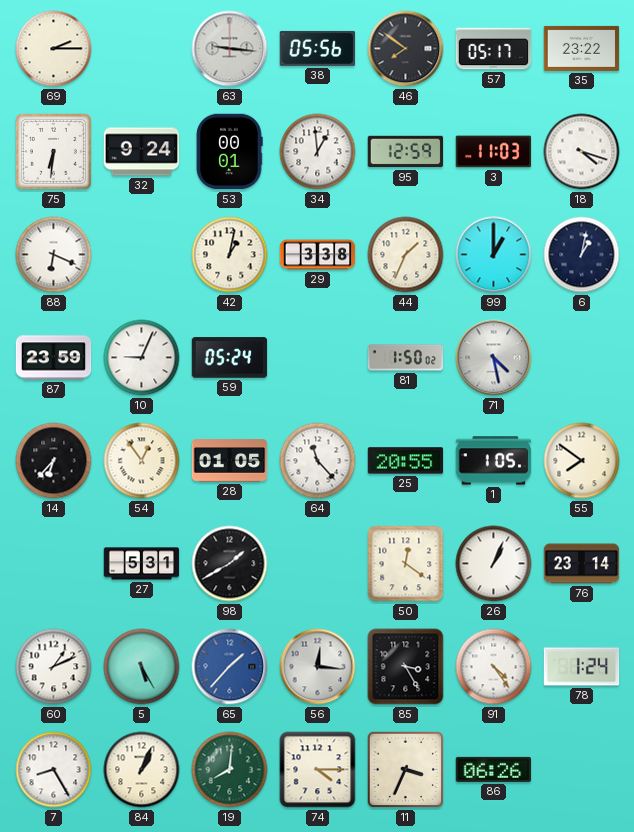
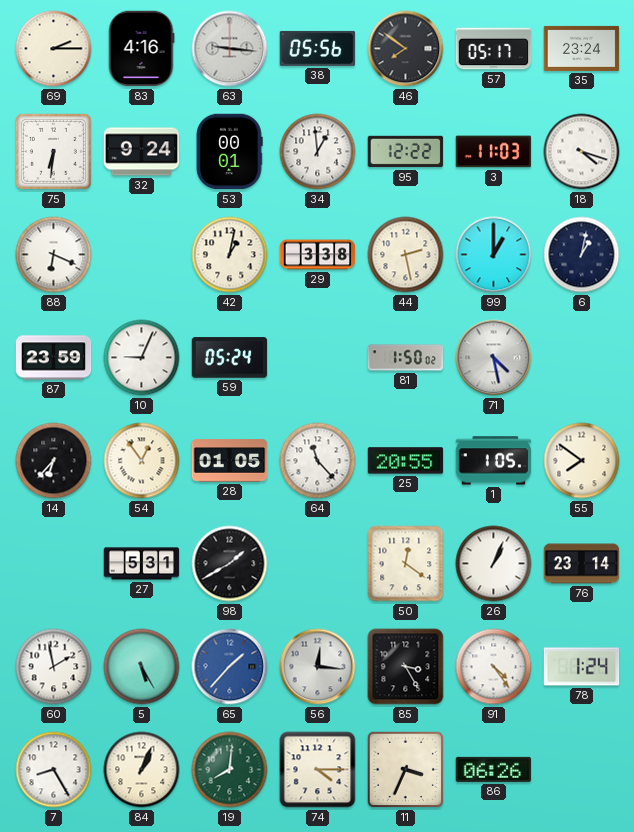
83: none -> 4:16 (141, 49)
35: 23:22 -> 23:24 (582, 48)
95: 12:59 -> 12:22 (406, 152)
44: 1:34 -> 2:28 (406, 255)
60: 1:11 -> 1:58 (54, 667)
